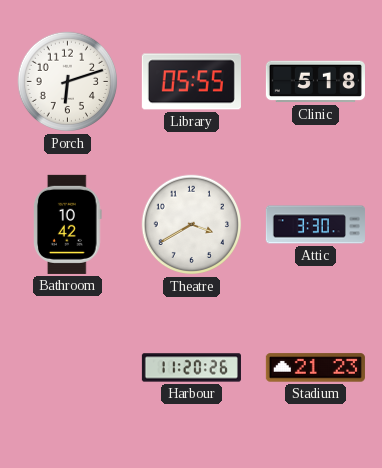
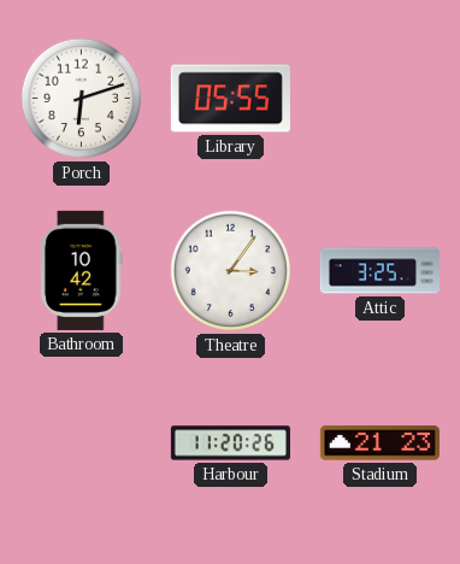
Clinic: 5:18 -> none (315, 82)
Theatre: 3:40 -> 3:06 (231, 271)
Attic: 3:30 -> 3:25 (379, 271)
